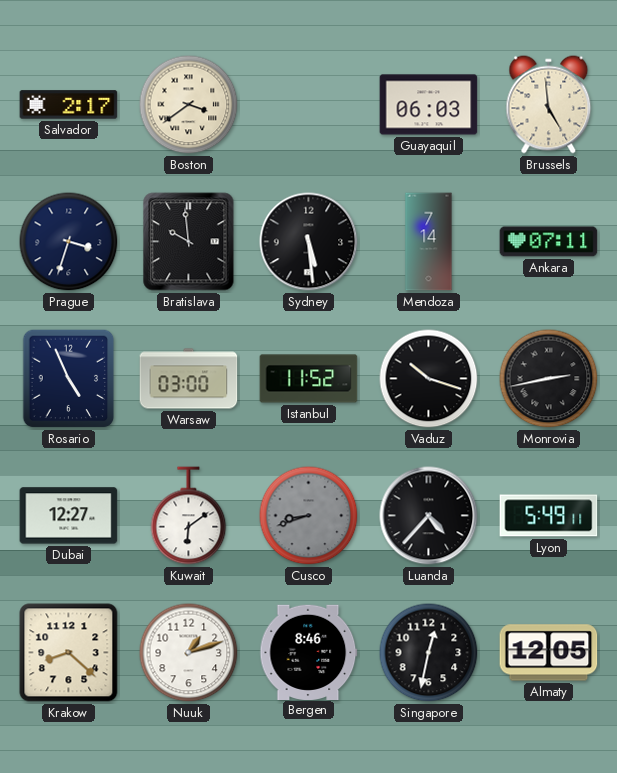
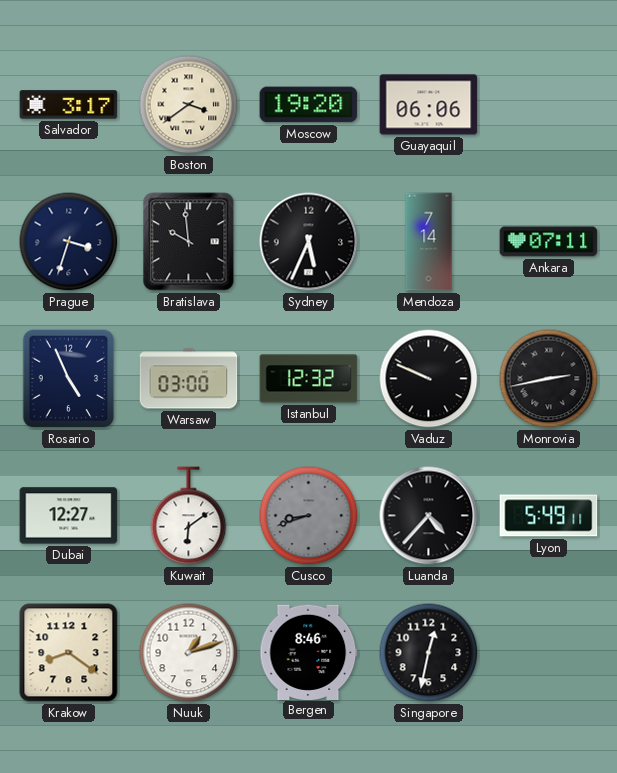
Salvador: 2:17 -> 3:17 (69, 105)
Moscow: none -> 19:20 (309, 105)
Guayaquil: 06:03 -> 06:06 (429, 105)
Brussels: 4:59 -> none (549, 105)
Sydney: 5:29 -> 5:34 (309, 242)
Istanbul: 11:52 -> 12:32 (309, 379)
Vaduz: 10:18 -> 9:49 (429, 379)
Krakow: 8:22 -> 8:21 (69, 653)
Almaty: 12:05 -> none (549, 653)
